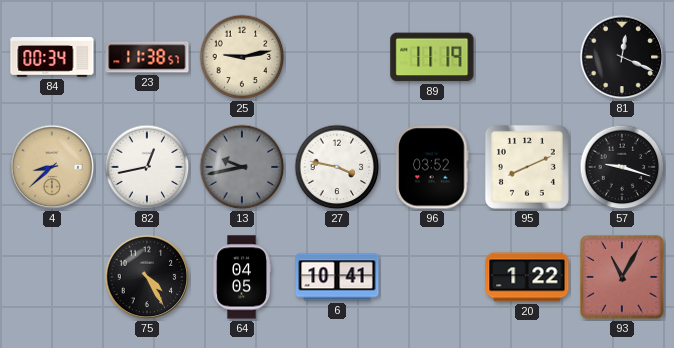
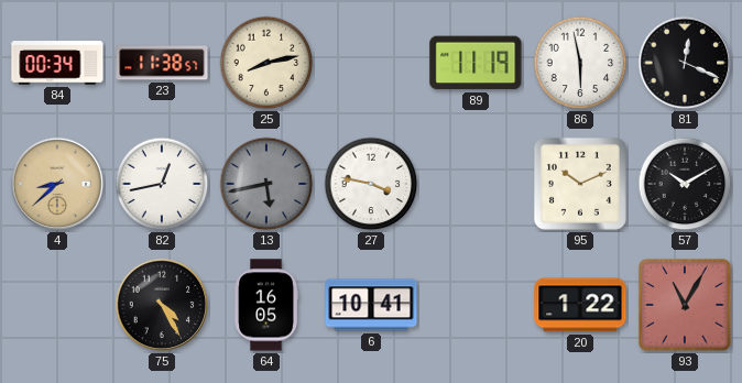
25: 9:13 -> 8:13 (266, 63)
86: none -> 5:58 (580, 63)
13: 9:43 -> 5:43 (266, 184)
96: 03:52 -> none (432, 167)
95: 8:11 -> 10:11 (580, 184)
57: 9:18 -> 10:10 (685, 184)
64: 04:05 -> 16:05 (266, 305)
